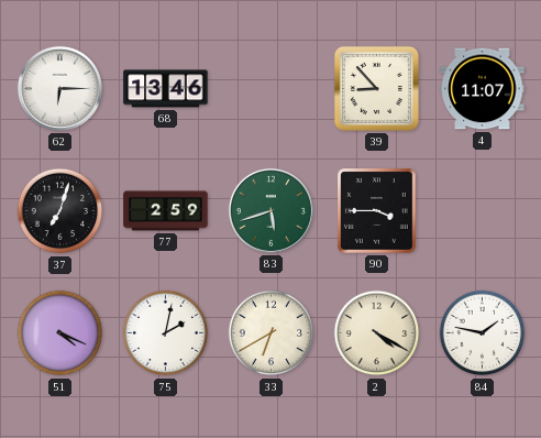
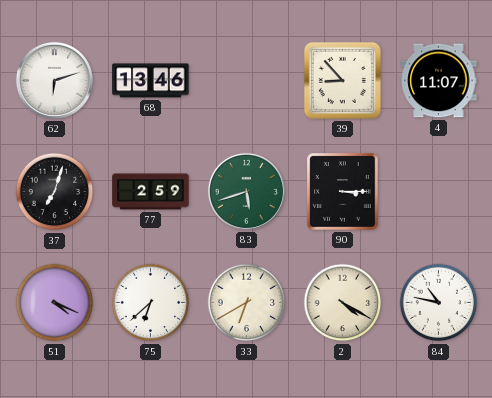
62: 6:15 -> 6:12 (54, 80)
90: 3:45 -> 3:15 (343, 192)
75: 2:02 -> 6:38 (151, 303)
84: 1:47 -> 10:47 (439, 303)
